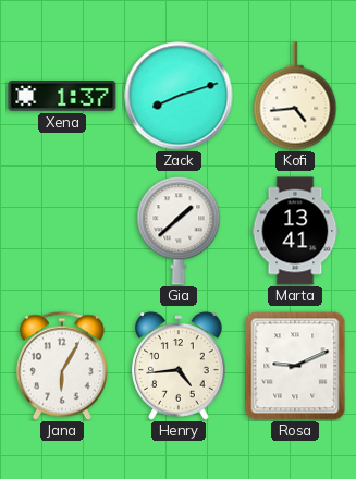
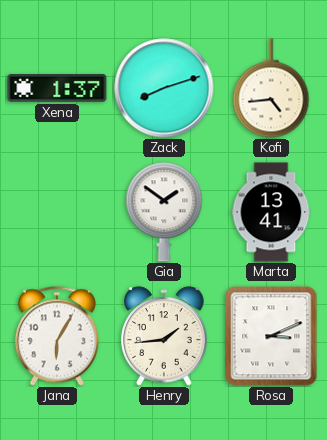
Gia: 1:38 -> 1:51 (164, 212)
Henry: 4:44 -> 1:44 (164, 336)
Rosa: 9:11 -> 3:11 (271, 336)
